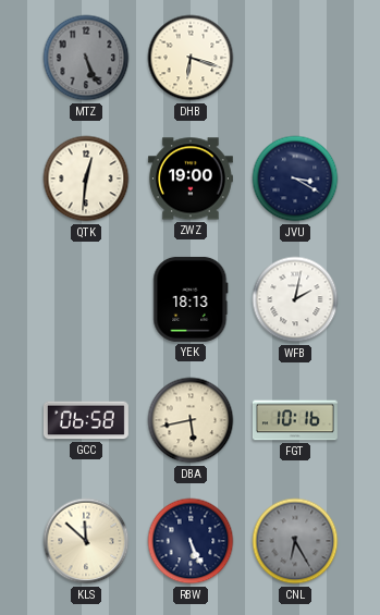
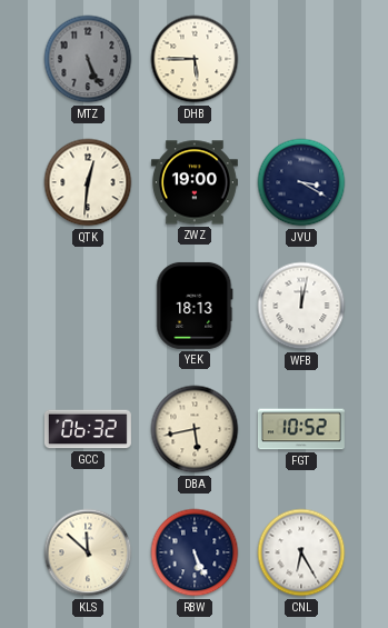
DHB: 6:18 -> 5:45 (195, 59)
WFB: 2:02 -> 12:02 (301, 306)
GCC: 06:58 -> 06:32 (88, 429)
FGT: 10:16 -> 10:52 (301, 429)
CNL dial: grey -> white (301, 552)
